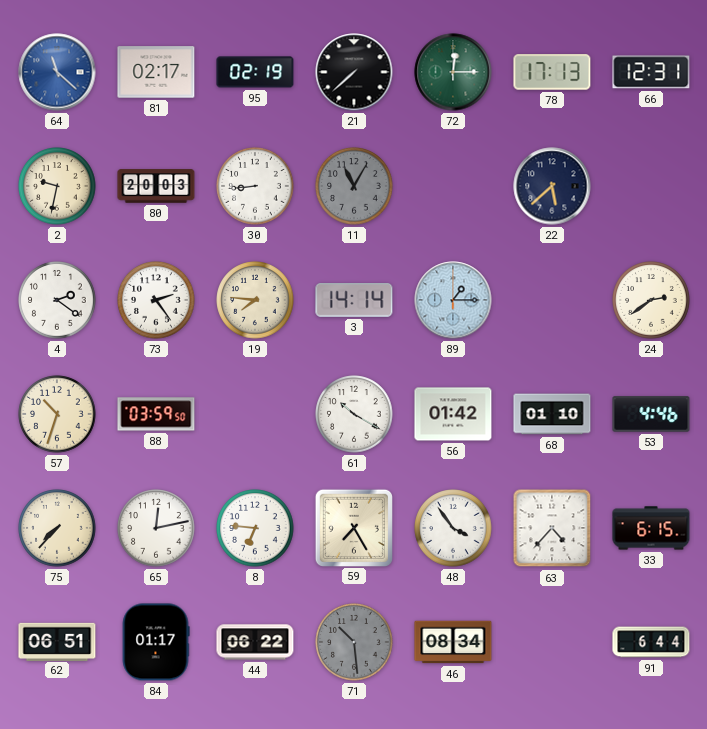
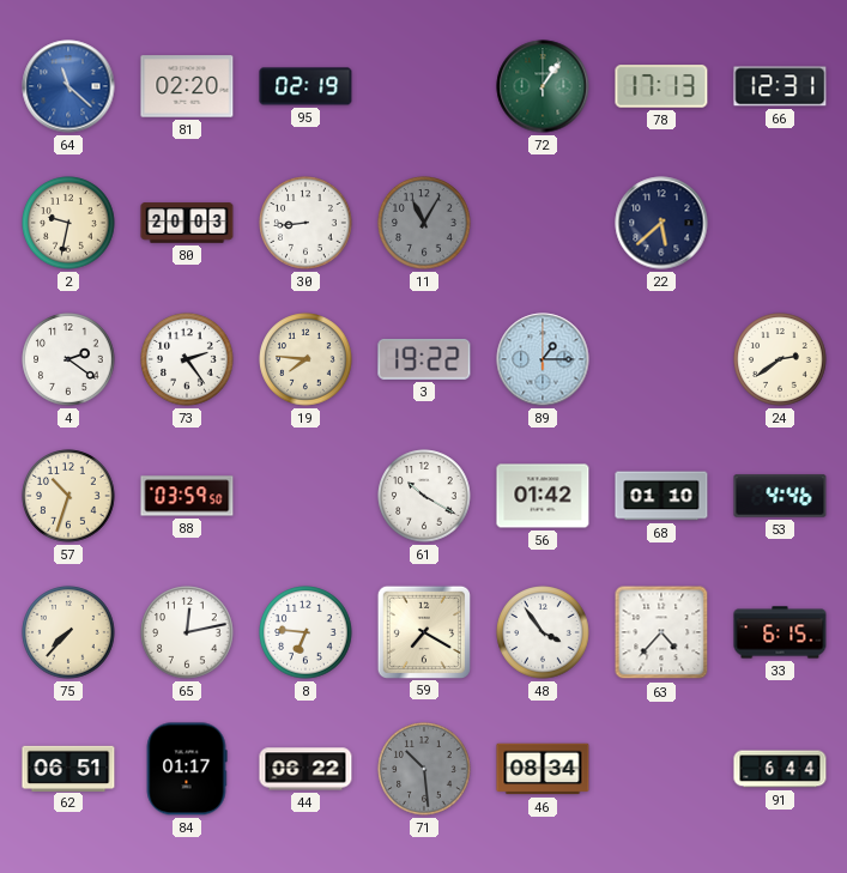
81: 02:17 -> 02:20 (187, 86)
21: 7:38 -> none (354, 72)
72: 12:15 -> 1:06 (543, 86)
3: 14:14 -> 19:22 (424, 359)
59: 7:25 -> 7:20 (423, 631)
